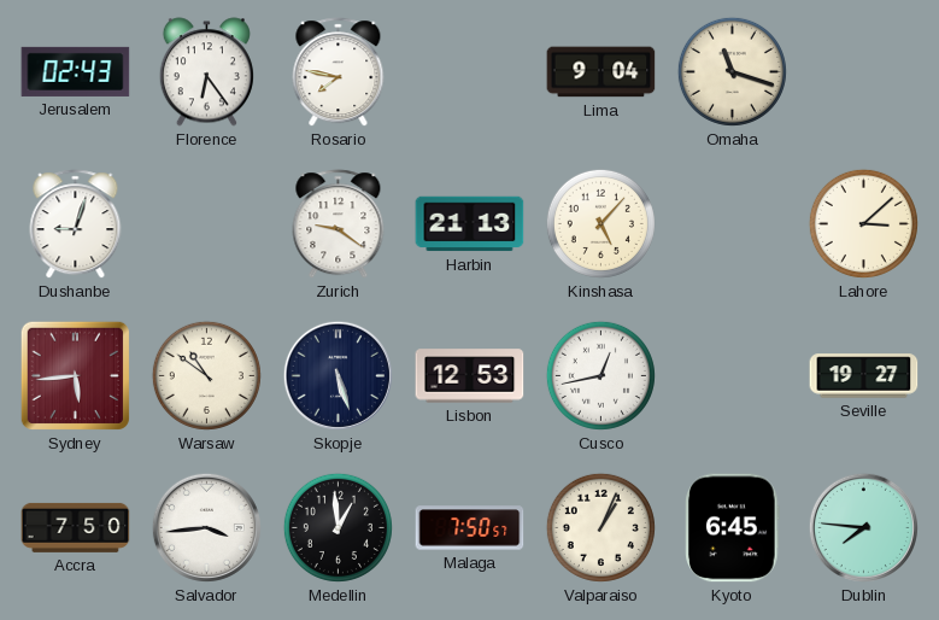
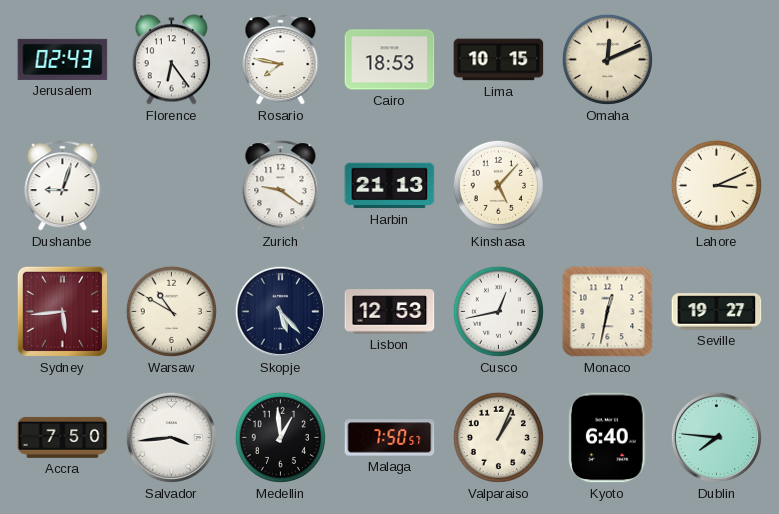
Cairo: none -> 18:53 (390, 60)
Lima: 9:04 -> 10:15 (499, 60)
Omaha: 11:18 -> 12:11 (607, 59)
Lahore: 3:08 -> 3:11 (716, 185)
Warsaw: 10:51 -> 10:50 (171, 311)
Skopje: 5:27 -> 5:23 (280, 311)
Monaco: none -> 12:32 (608, 312)
Kyoto: 6:45 -> 6:40 (608, 438)
